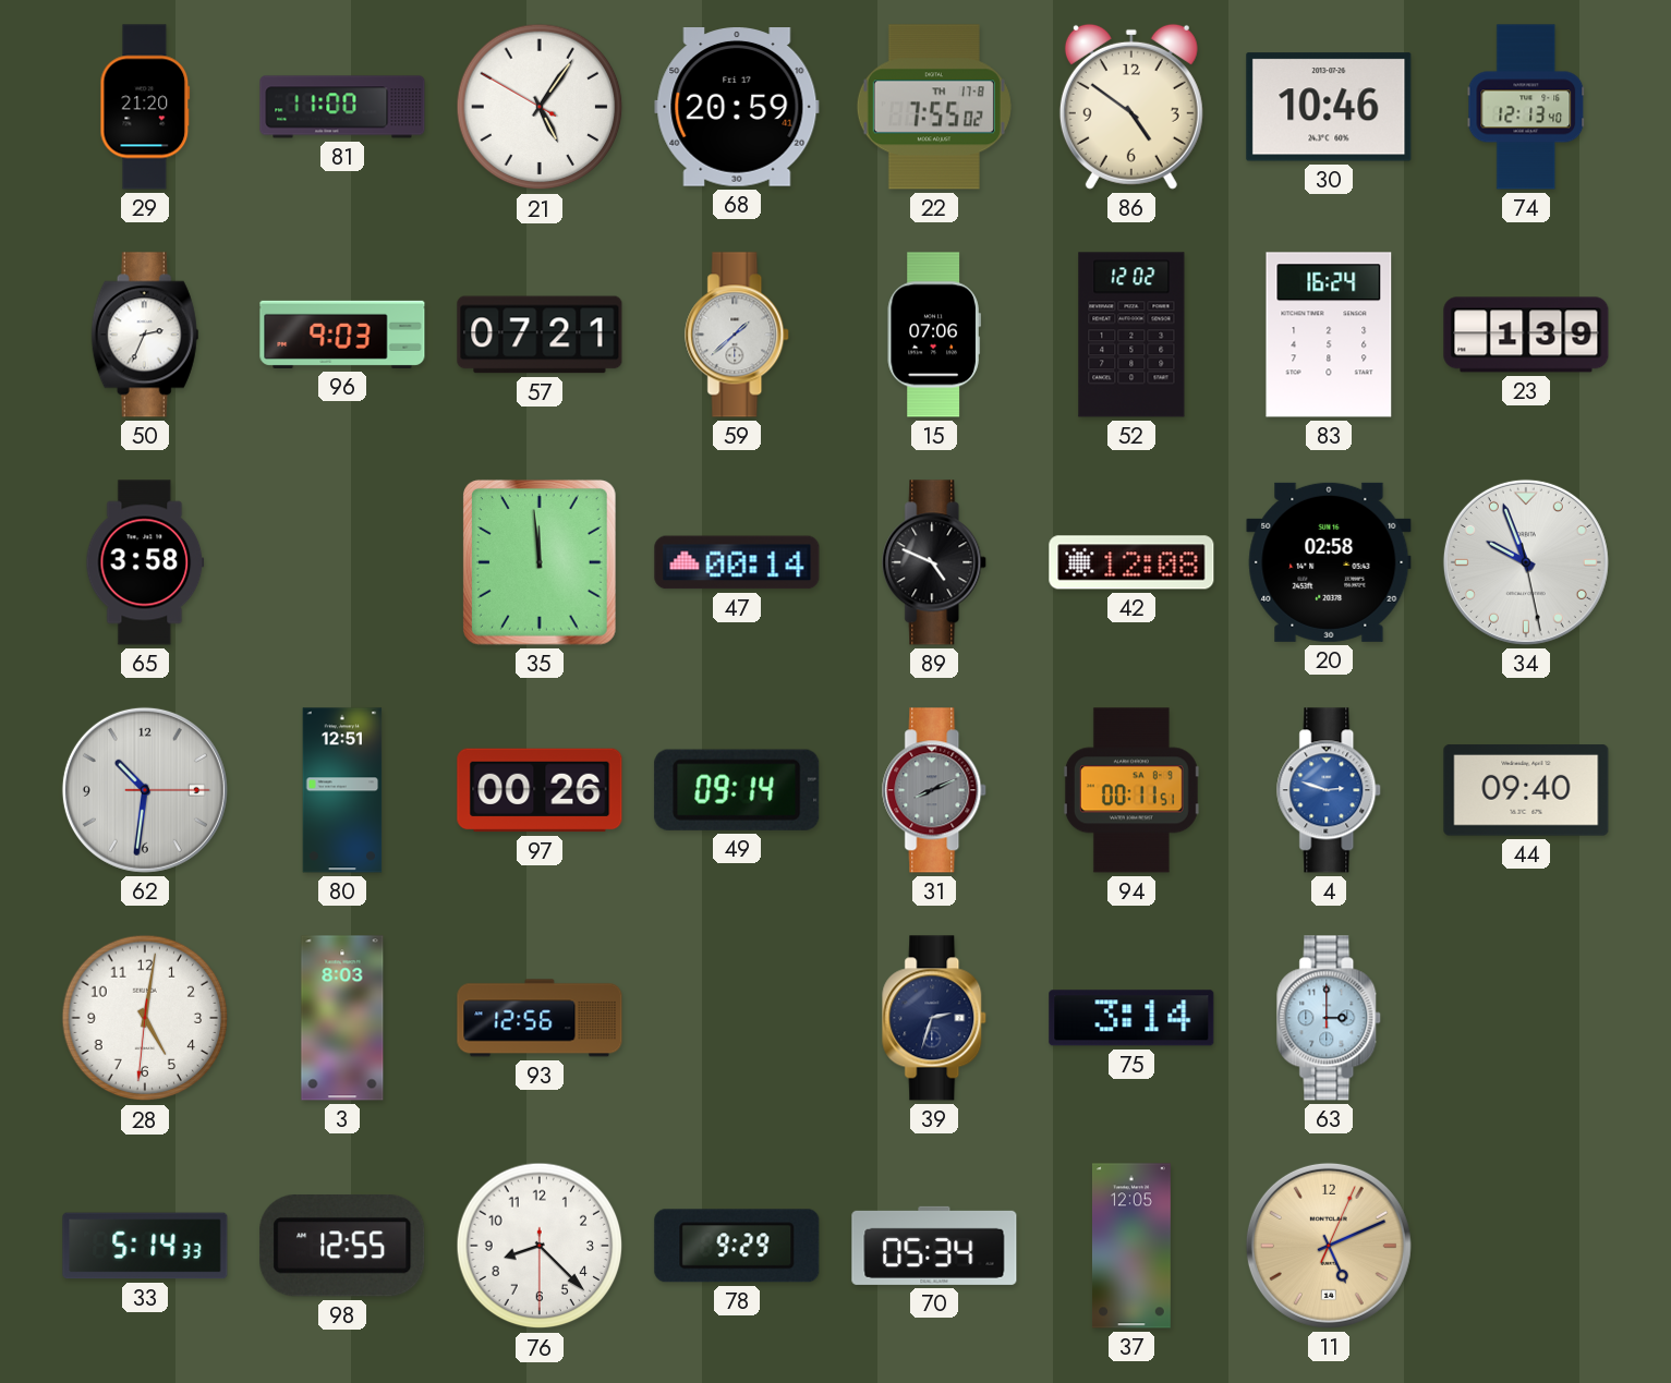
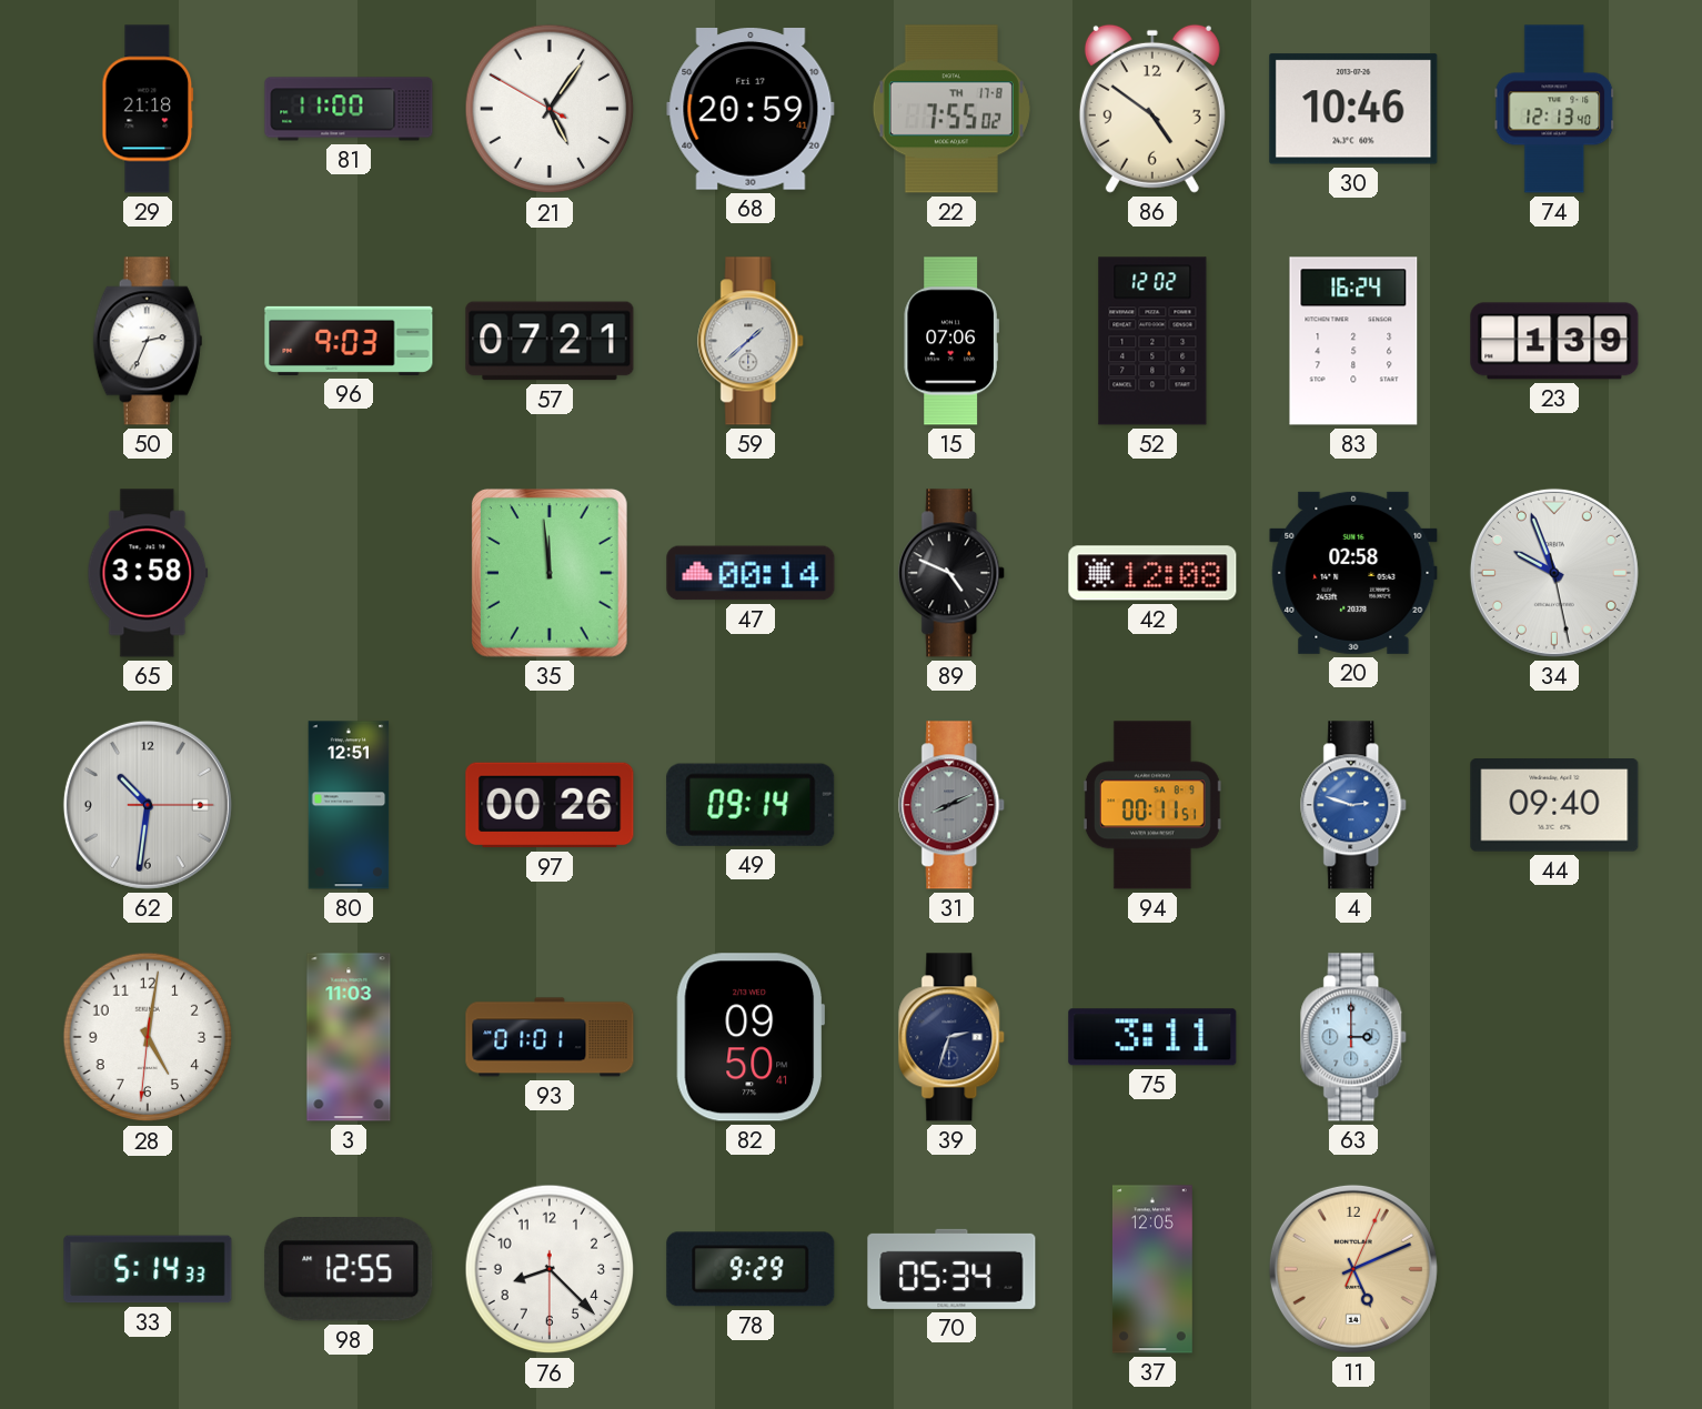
29: 21:20 -> 21:18 (148, 109)
3: 8:03 -> 11:03 (349, 1037)
93: 12:56 -> 01:01 (550, 1037)
82: none -> 09:50 (751, 1037)
75: 3:14 -> 3:11 (1152, 1037)
